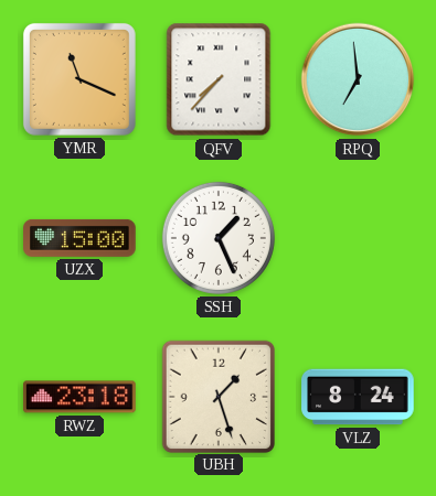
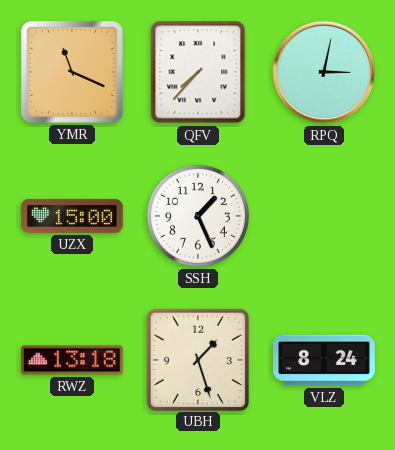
RPQ: 6:59 -> 3:02 (324, 72)
RWZ: 23:18 -> 13:18 (72, 360)
